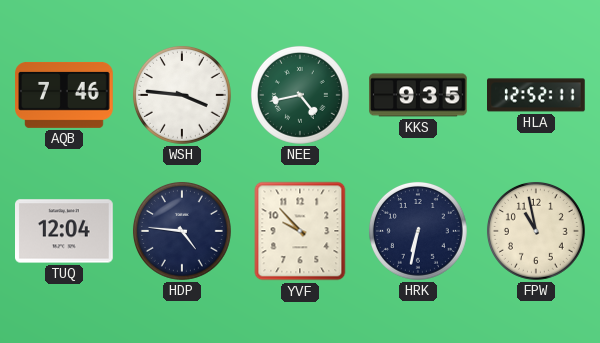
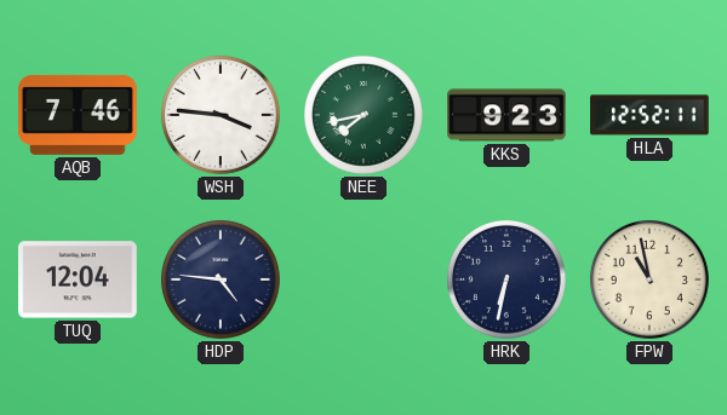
NEE: 4:43 -> 7:43 (363, 115)
KKS: 9:35 -> 9:23 (506, 115)
YVF: 9:53 -> none (300, 231)
